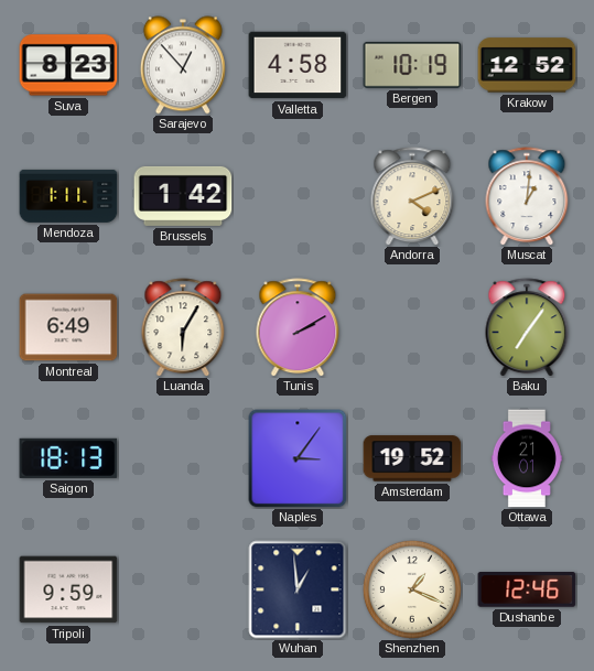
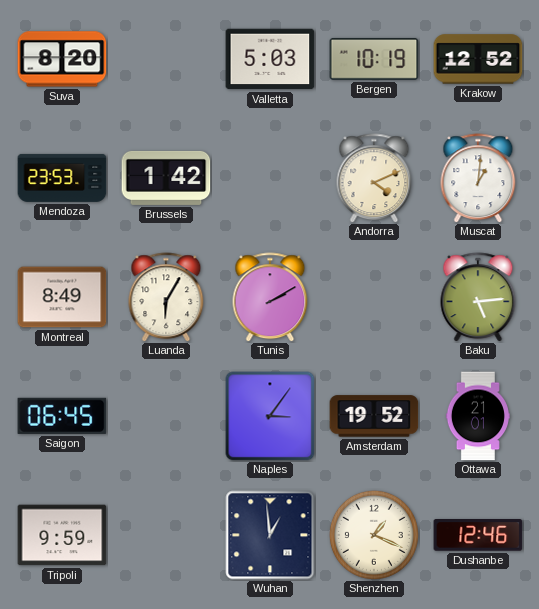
Suva: 8:23 -> 8:20 (62, 59)
Sarajevo: 12:53 -> none (183, 65)
Valletta: 4:58 -> 5:03 (270, 59)
Mendoza: 1:11 -> 23:53 (62, 178)
Montreal: 6:49 -> 8:49 (62, 297)
Baku: 7:06 -> 5:14 (478, 297)
Saigon: 18:13 -> 06:45 (62, 416)
